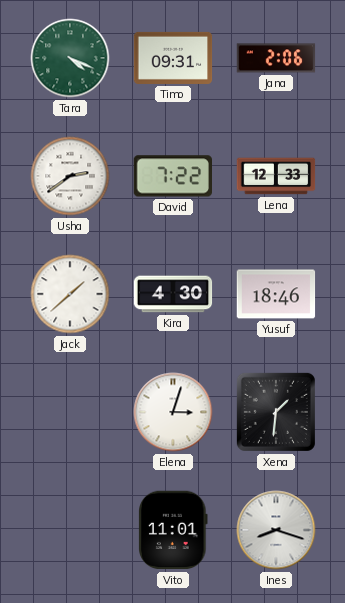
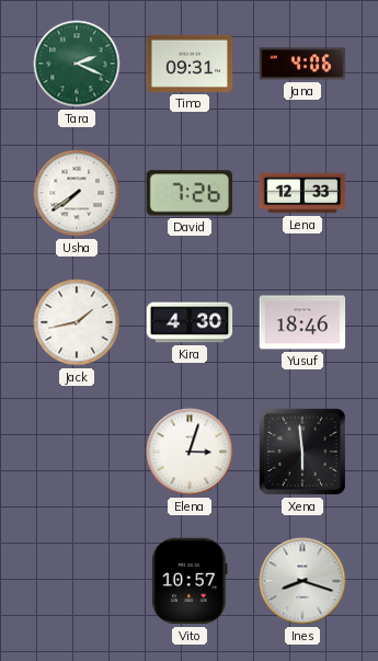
Tara: 4:19 -> 2:19 (77, 64)
Jana: 2:06 -> 4:06 (302, 64)
Usha: 2:39 -> 7:39 (77, 193)
David: 7:22 -> 7:26 (188, 193)
Jack: 1:38 -> 1:43 (77, 322)
Xena: 1:31 -> 5:59 (302, 452)
Vito: 11:01 -> 10:57 (190, 581)
